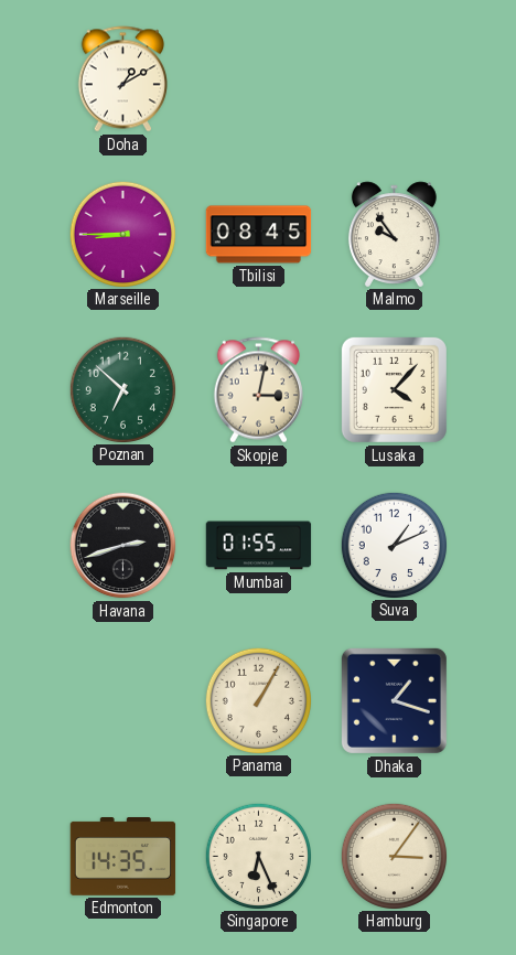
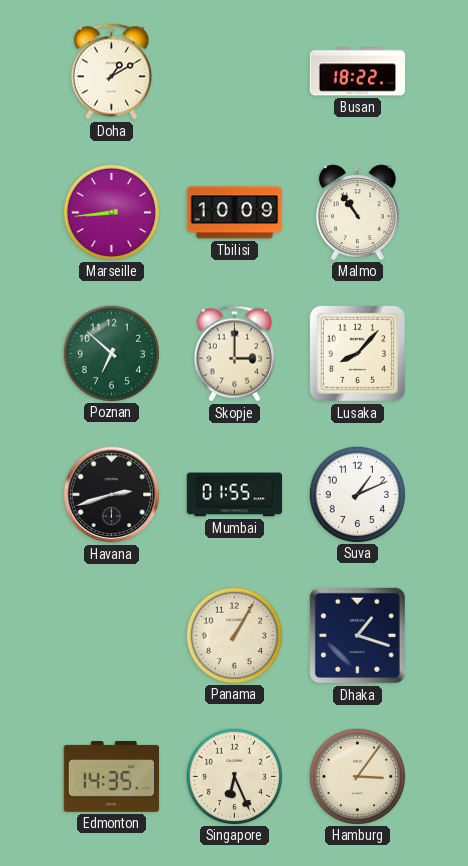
Busan: none -> 18:22 (358, 72)
Marseille: 8:45 -> 8:44 (111, 212)
Tbilisi: 08:45 -> 10:09 (235, 213)
Malmo: 9:54 -> 10:54 (357, 212)
Skopje: 3:02 -> 3:00 (234, 354)
Lusaka: 4:07 -> 8:07 (357, 353)
